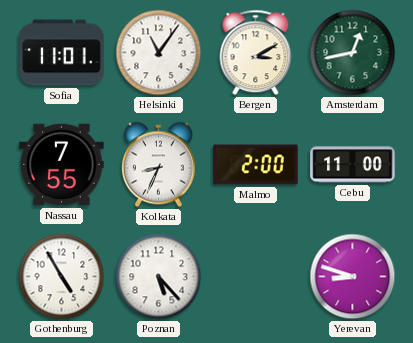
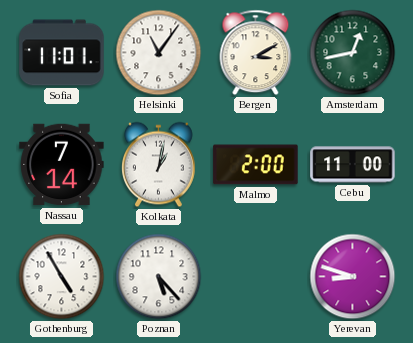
Nassau: 7:55 -> 7:14 (62, 165)
Kolkata: 8:34 -> 1:02 (158, 165)
